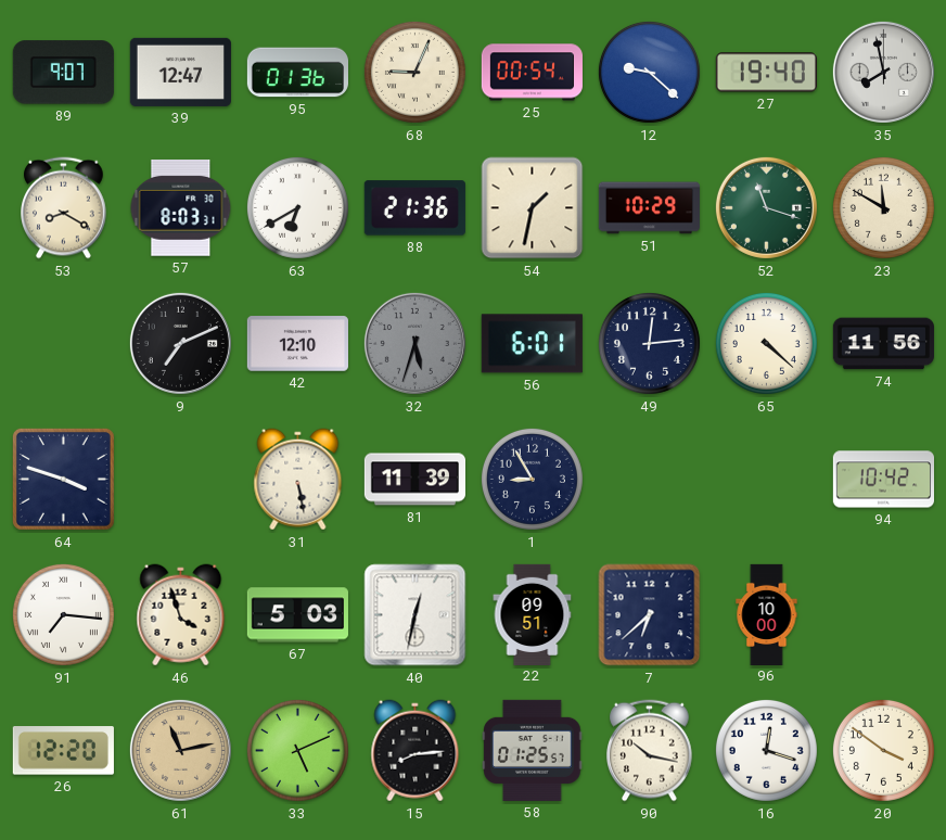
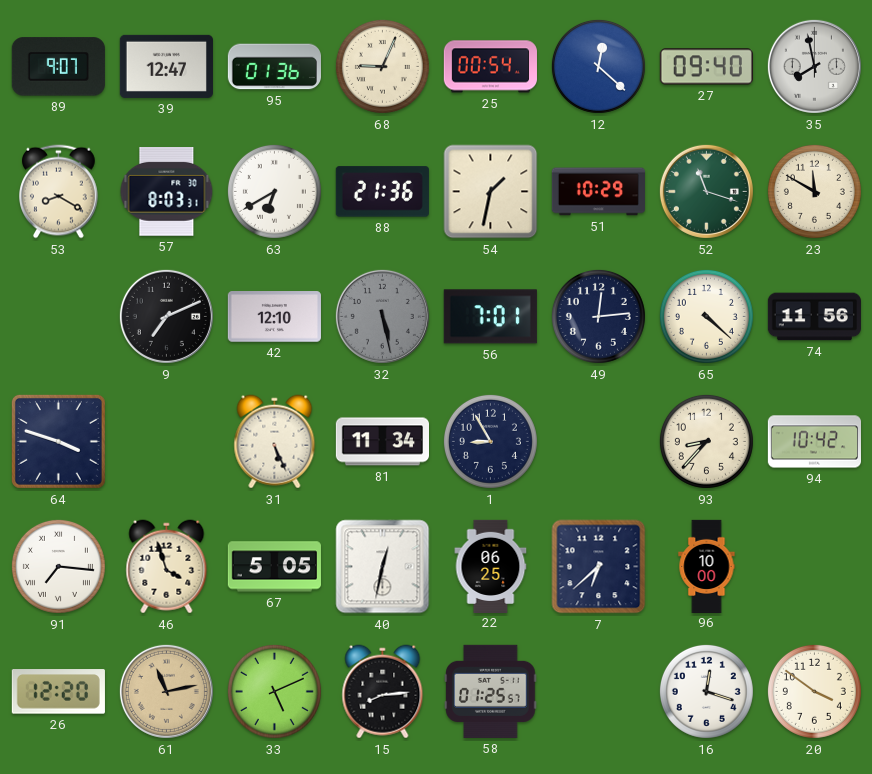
12: 9:22 -> 12:22 (598, 66)
27: 19:40 -> 09:40 (706, 67)
32: 5:33 -> 5:28 (382, 316)
56: 6:01 -> 7:01 (490, 317)
31: 5:28 -> 5:26 (275, 442)
81: 11:39 -> 11:34 (382, 442)
93: none -> 8:37 (706, 441)
67: 5:03 -> 5:05 (274, 567)
22: 09:51 -> 06:25 (491, 566)
90: 10:17 -> none (650, 751)
